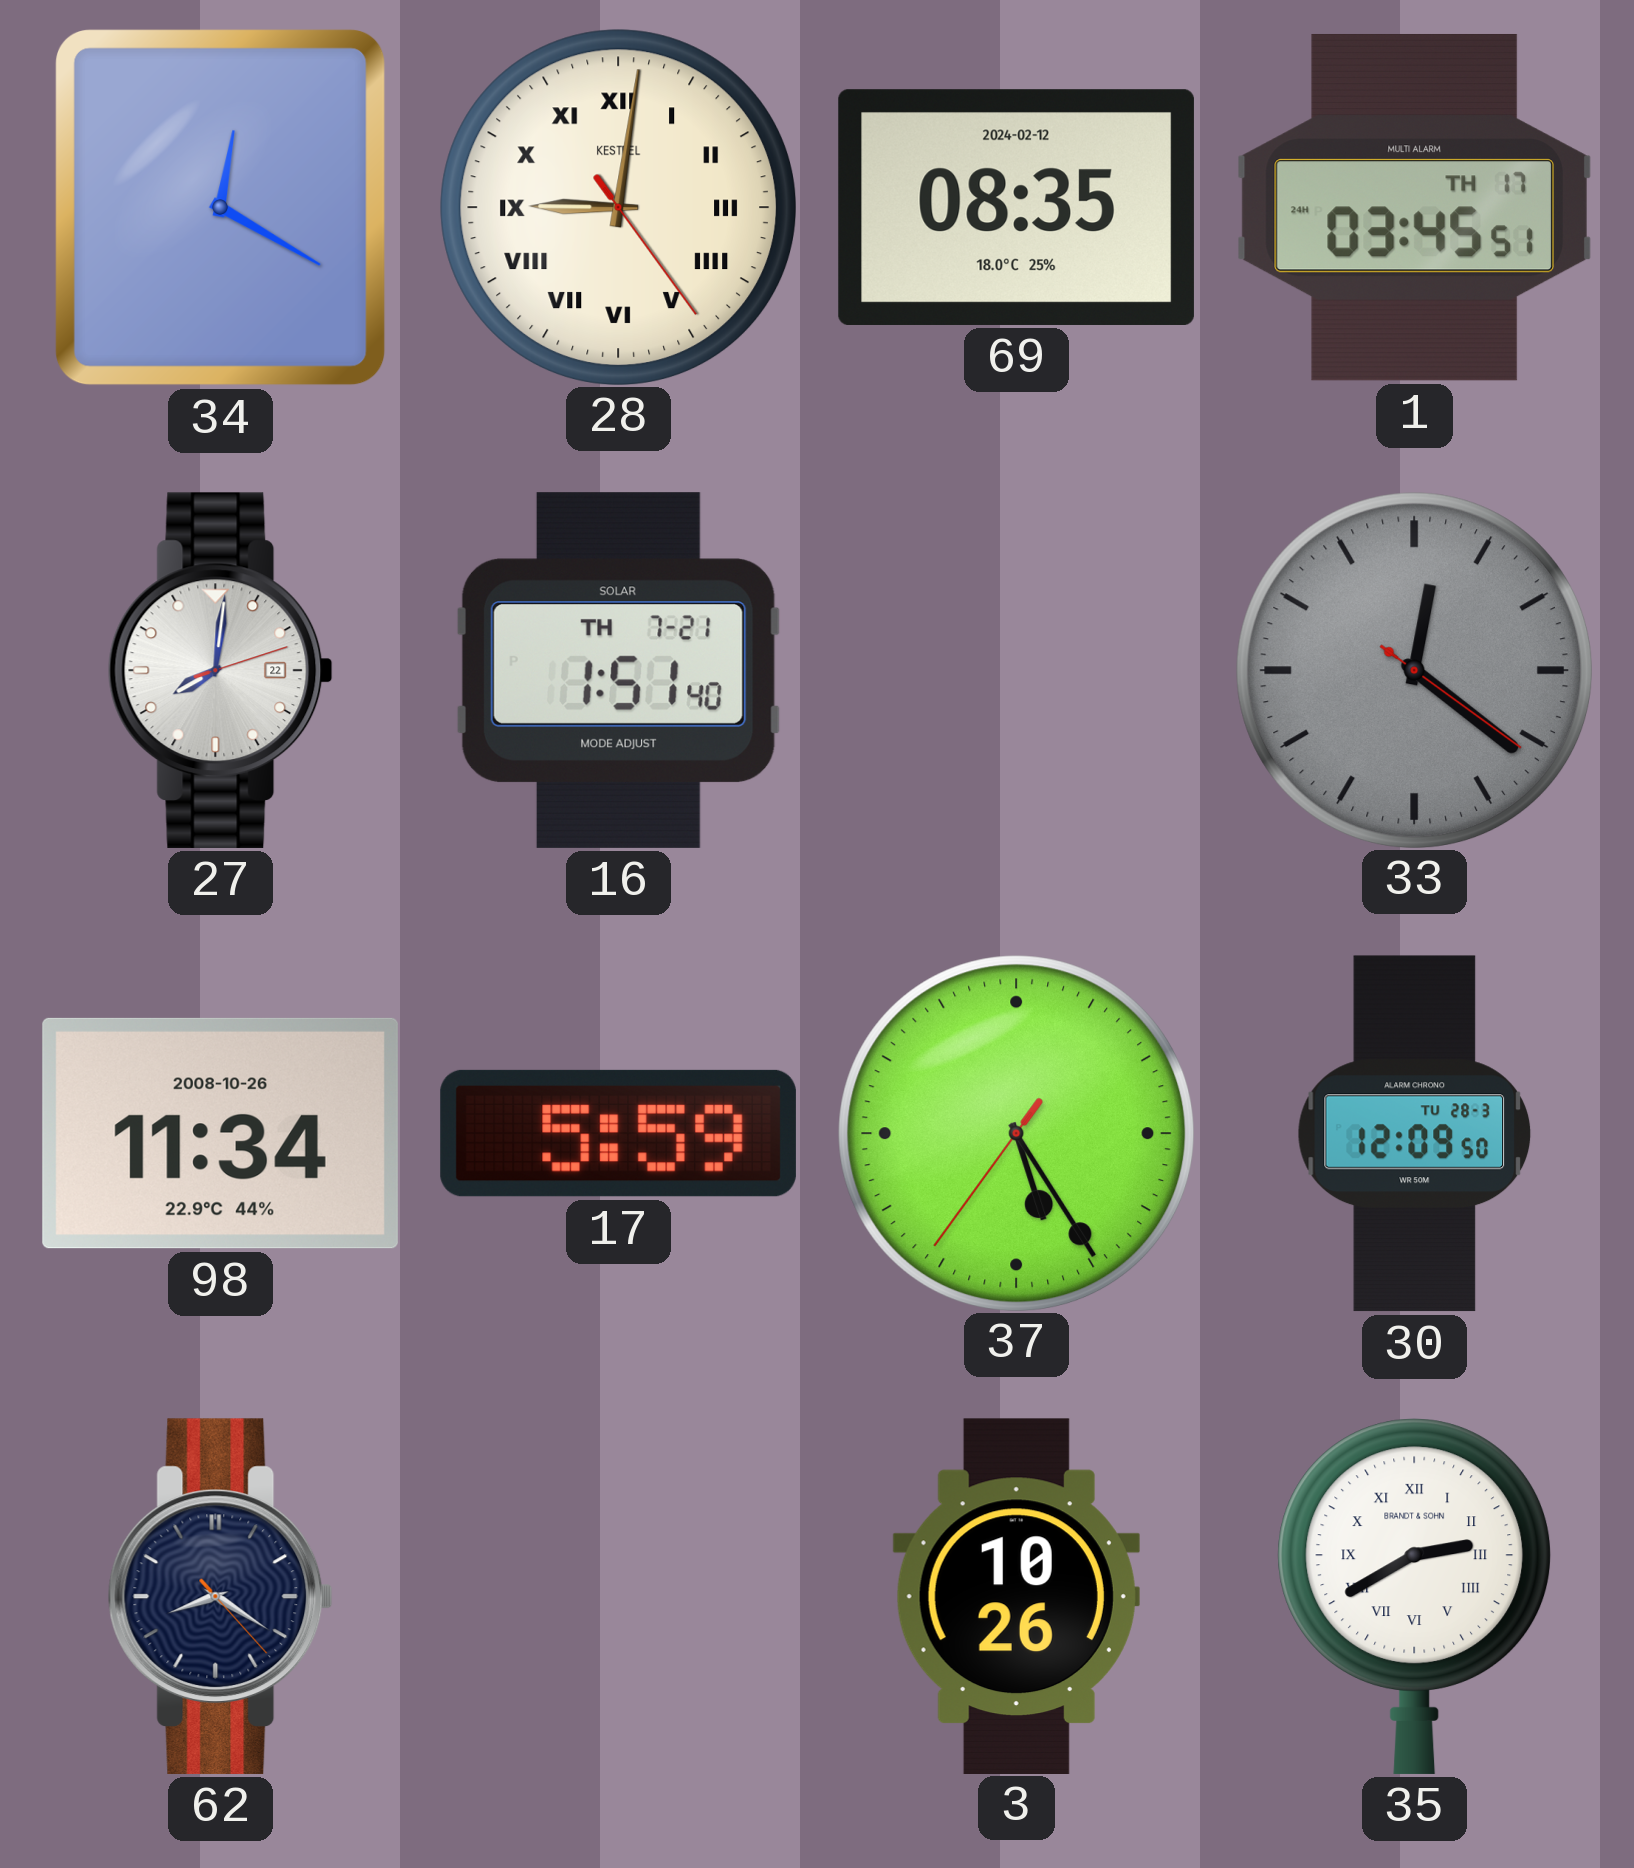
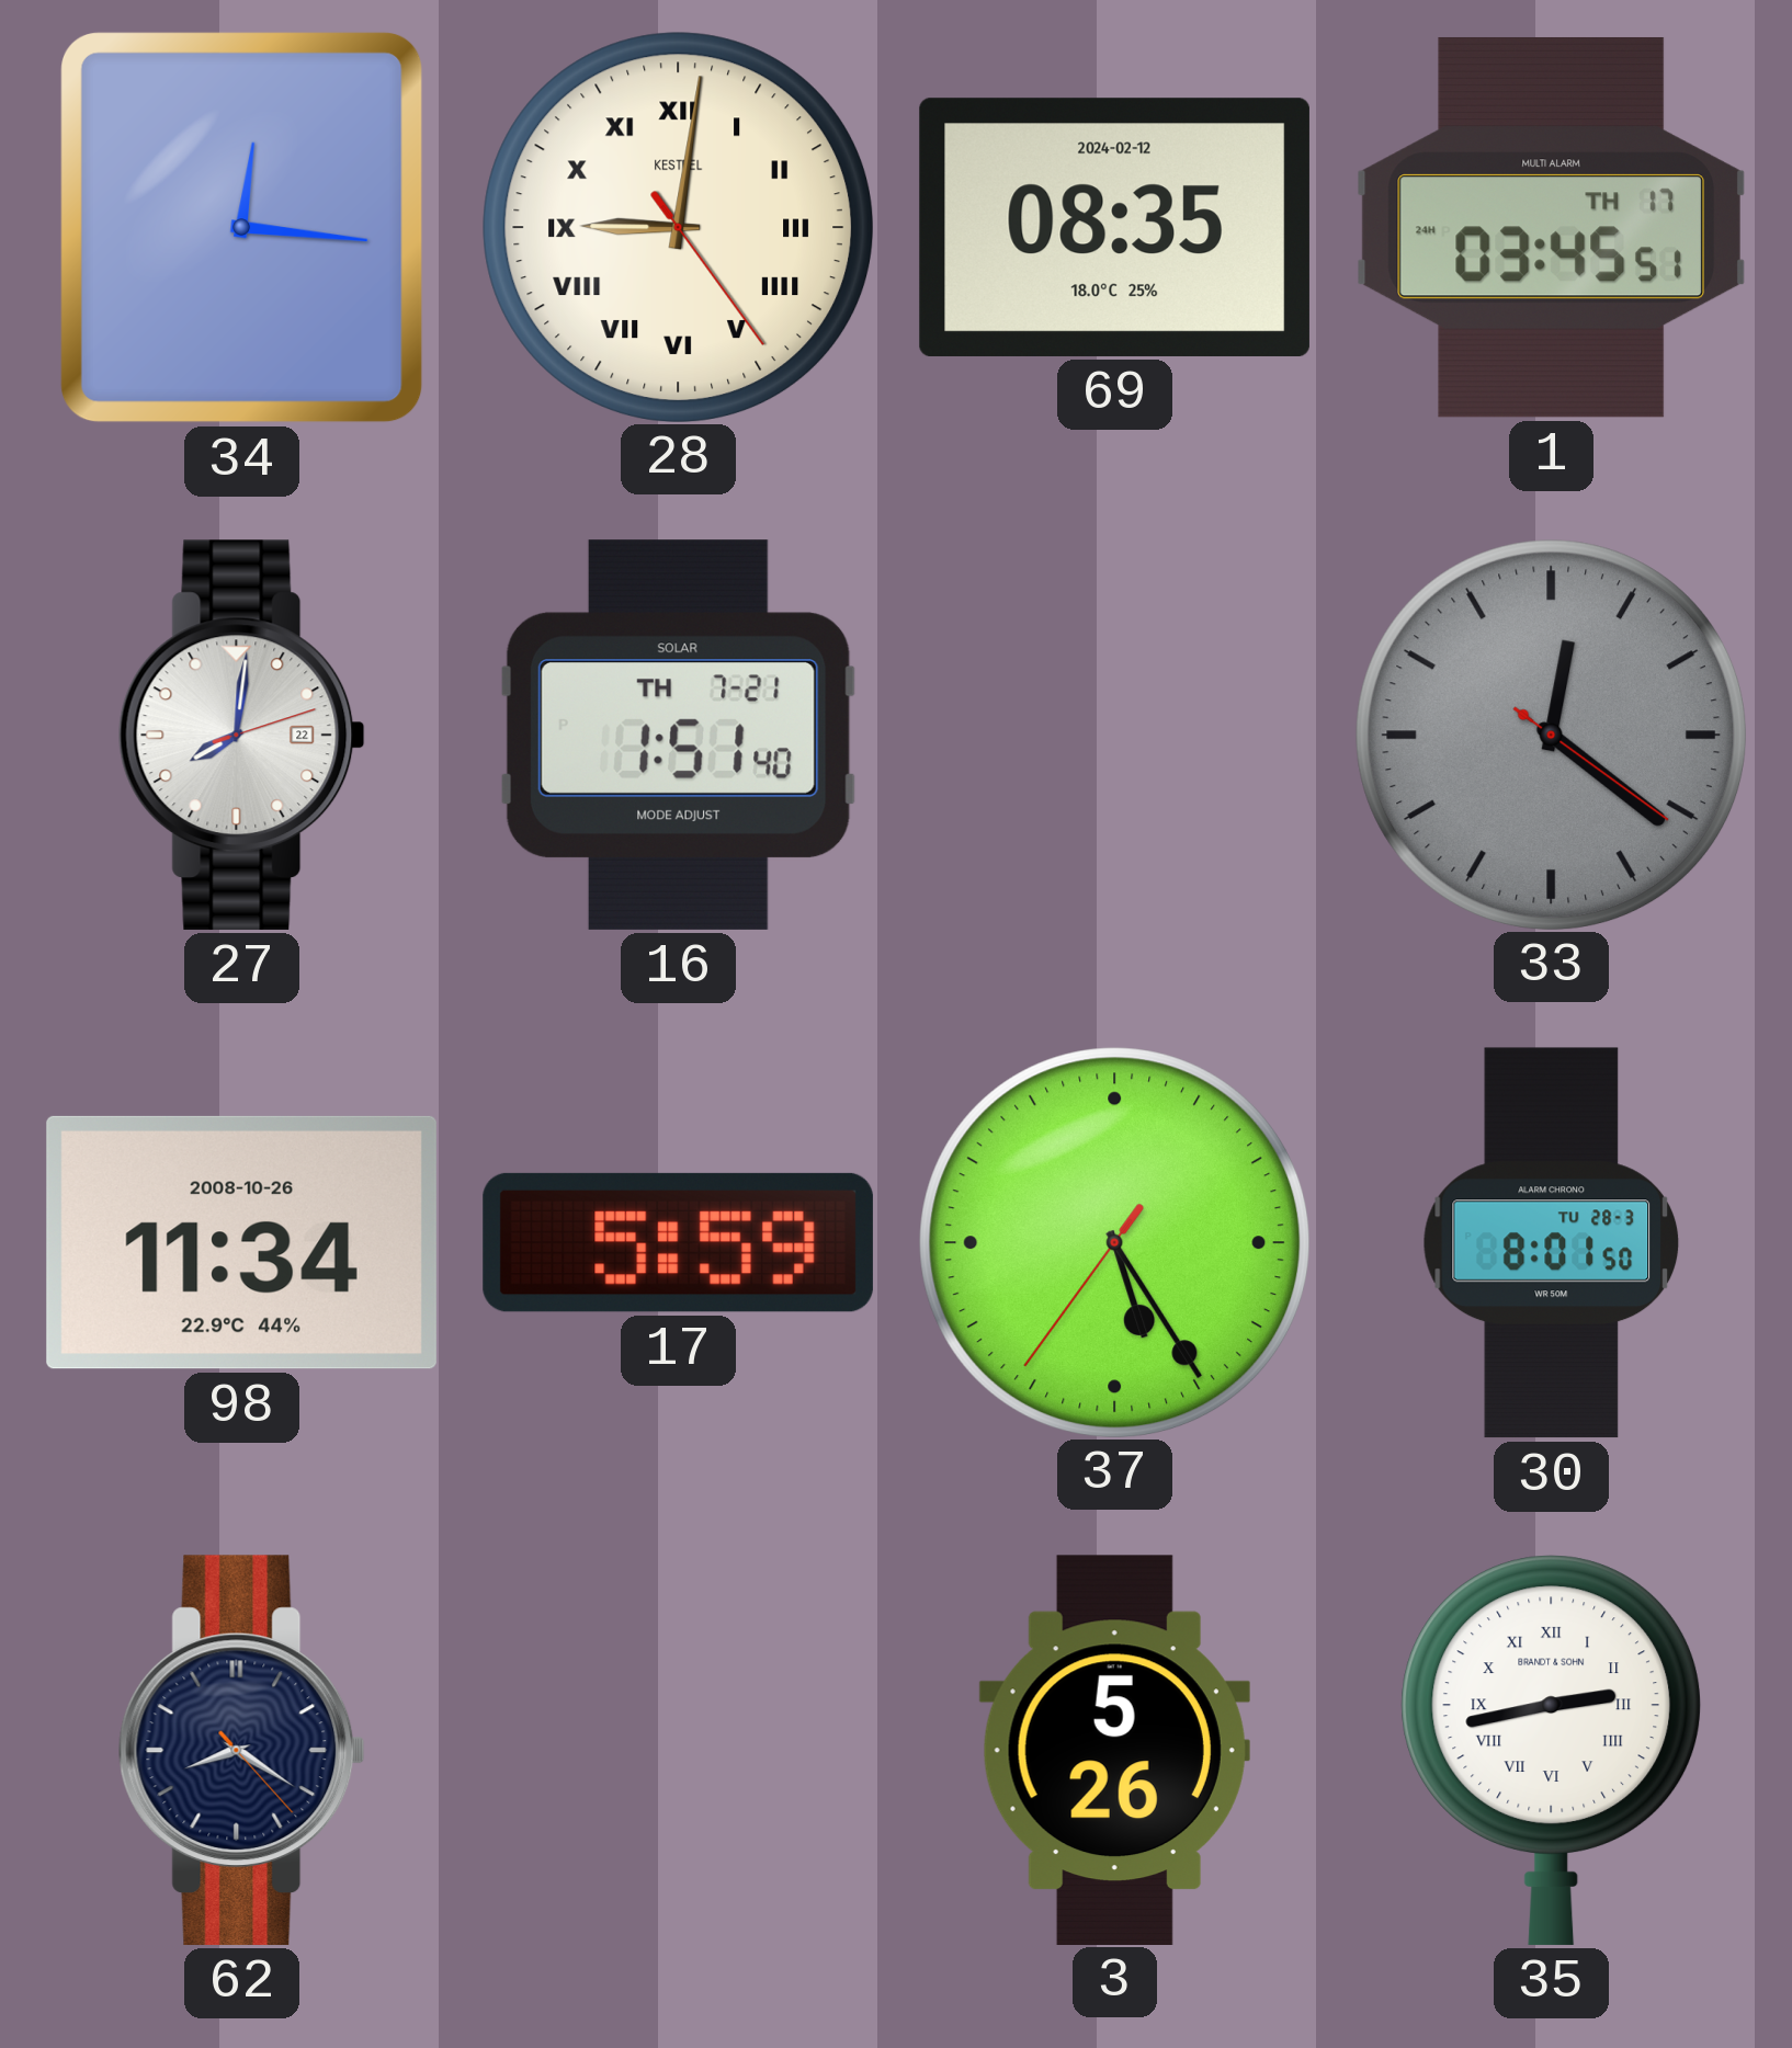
34: 12:20 -> 12:16 (241, 227)
30: 12:09 -> 8:01 (1552, 1243)
3: 10:26 -> 5:26 (1114, 1750)
35: 2:40 -> 2:43 (1552, 1750)
